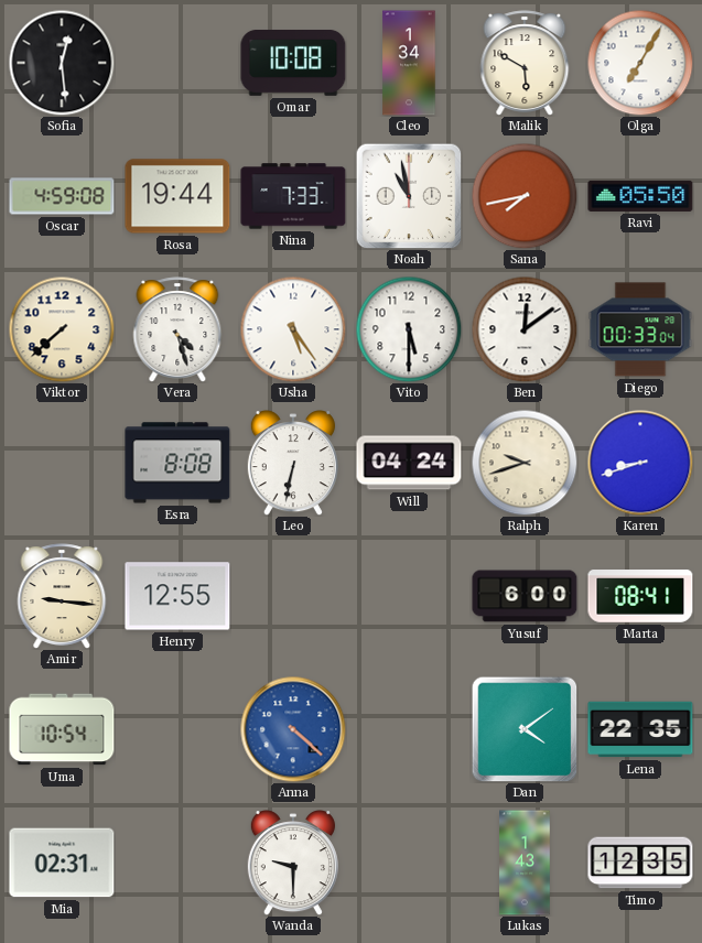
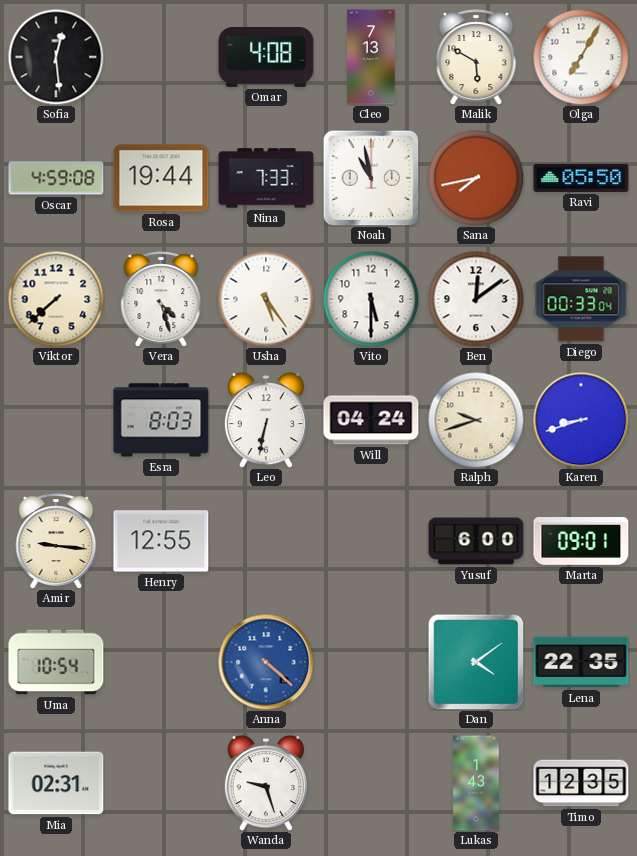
Omar: 10:08 -> 4:08 (266, 58)
Cleo: 1:34 -> 7:13 (371, 57)
Esra: 8:08 -> 8:03 (161, 420)
Marta: 08:41 -> 09:01 (581, 542)
Wanda: 9:30 -> 9:27 (266, 783)
